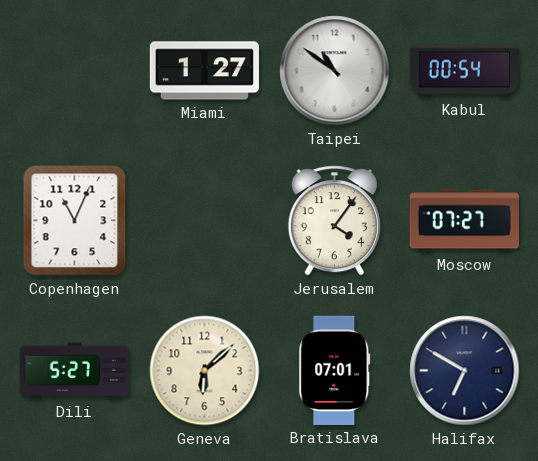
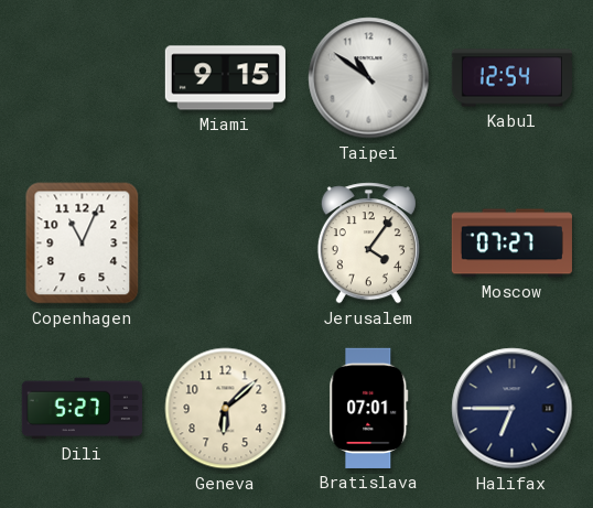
Miami: 1:27 -> 9:15 (225, 78)
Kabul: 00:54 -> 12:54 (511, 78)
Halifax: 6:50 -> 6:45 (513, 409)
